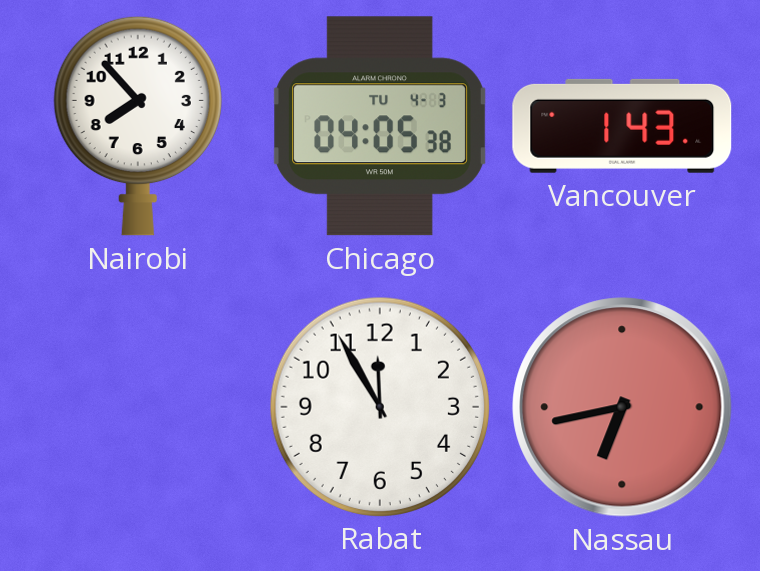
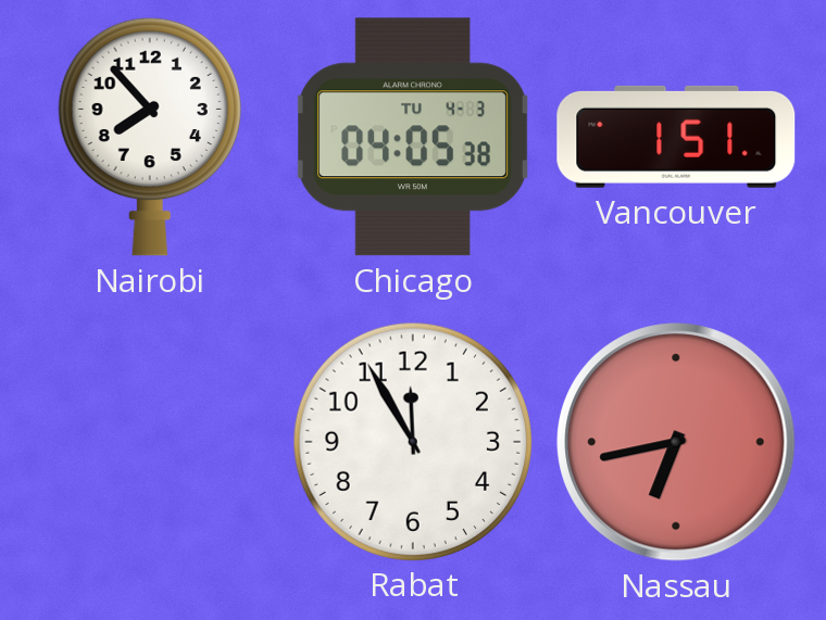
Vancouver: 1:43 -> 1:51 (676, 137)
